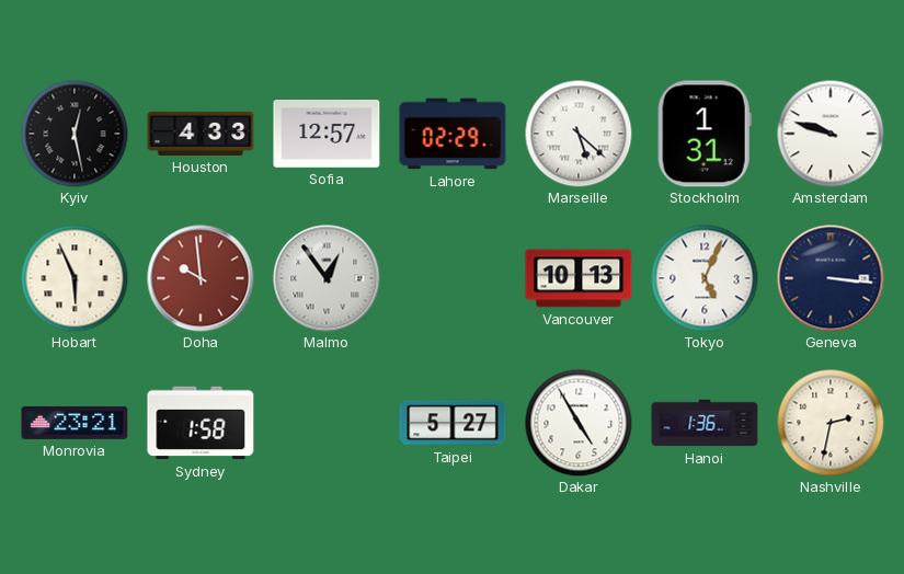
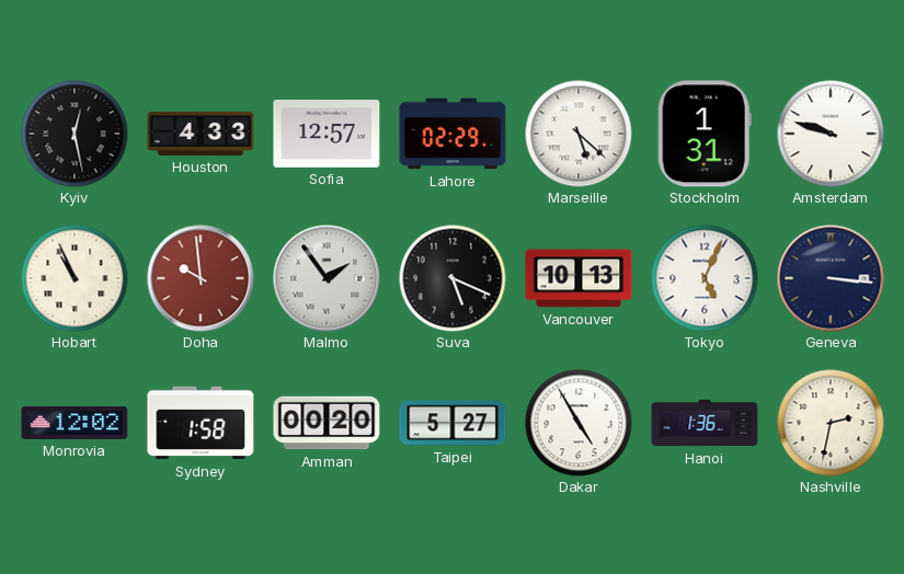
Hobart: 5:56 -> 10:56 (75, 278)
Malmo: 12:54 -> 1:54 (327, 278)
Suva: none -> 5:19 (453, 278)
Monrovia: 23:21 -> 12:02 (75, 423)
Amman: none -> 00:20 (327, 423)
